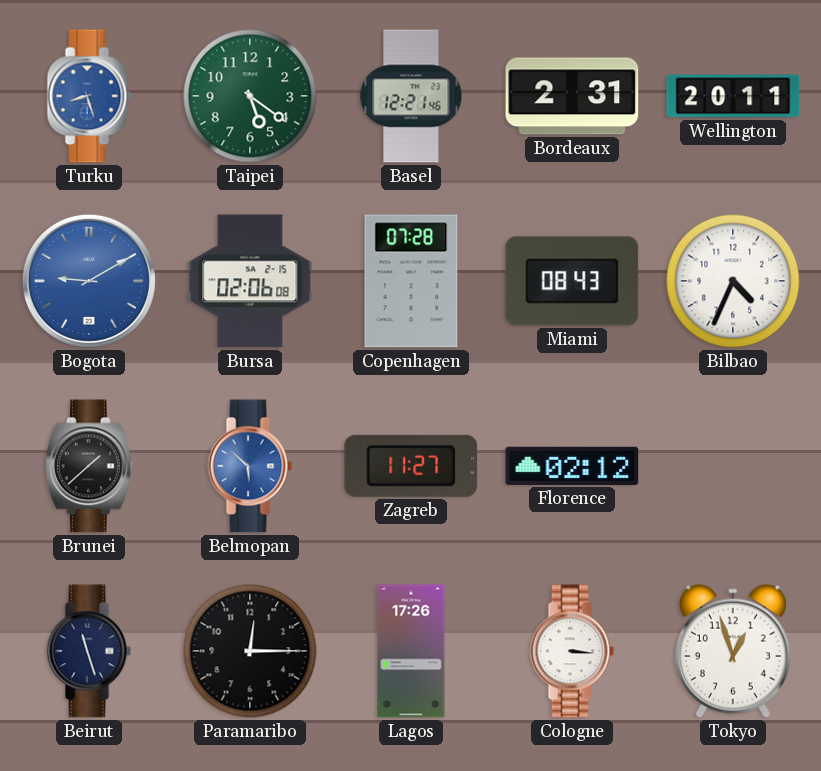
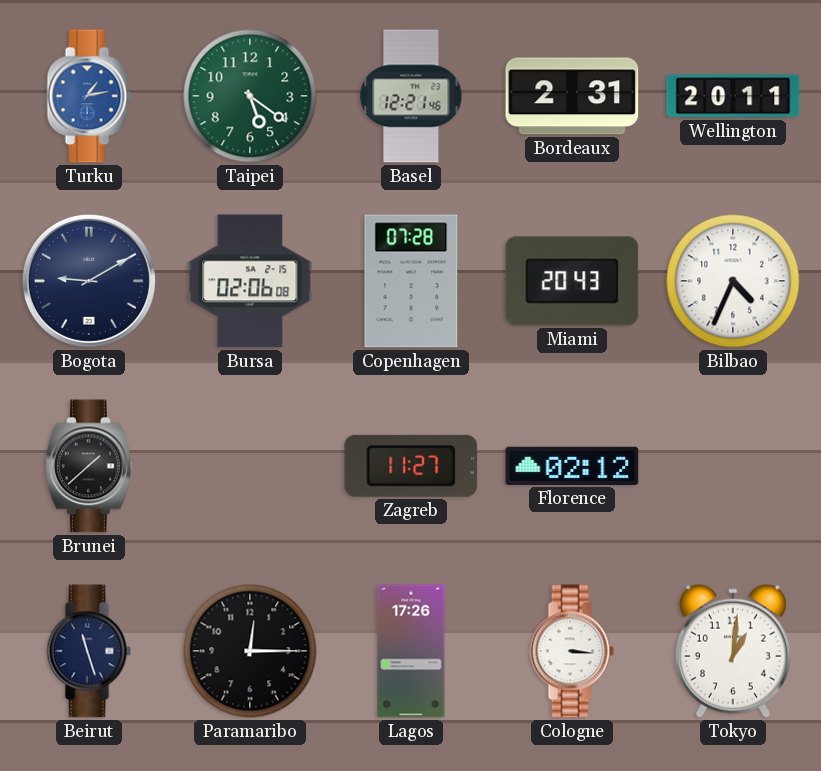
Turku: 8:27 -> 1:13 (89, 96)
Bogota dial: blue -> navy (89, 281)
Miami: 08:43 -> 20:43 (572, 281)
Belmopan: 5:52 -> none (250, 466)
Tokyo: 12:57 -> 1:01 (733, 651)
